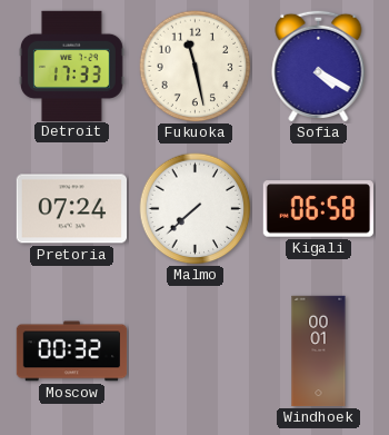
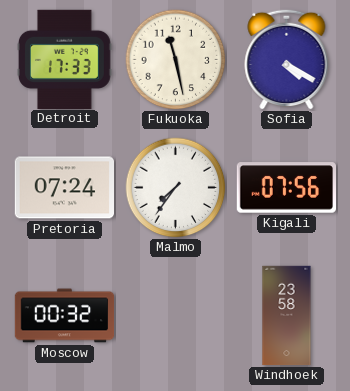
Malmo: 7:38 -> 7:36 (176, 188)
Kigali: 06:58 -> 07:56 (286, 188)
Windhoek: 00:01 -> 23:58 (287, 316)
